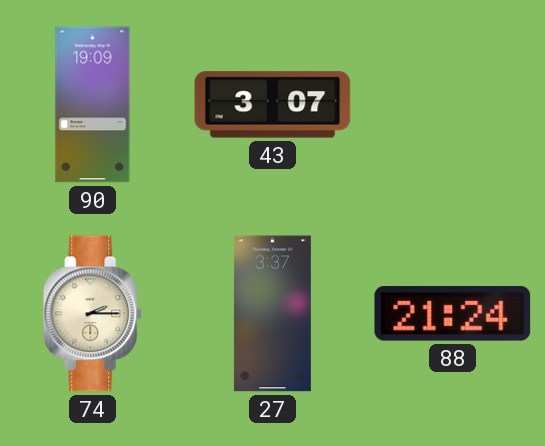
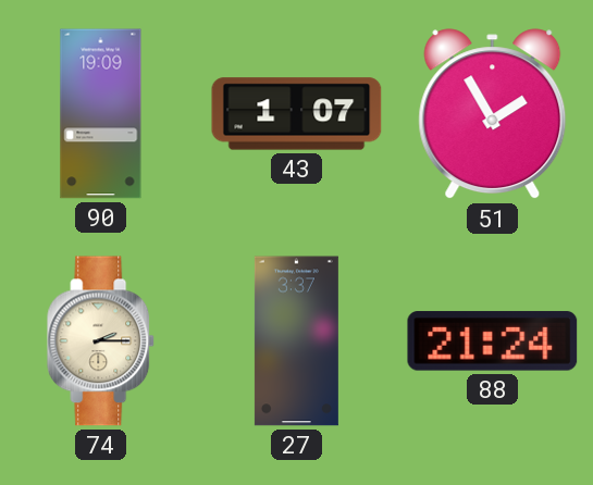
43: 3:07 -> 1:07 (297, 114)
51: none -> 1:55 (493, 114)
